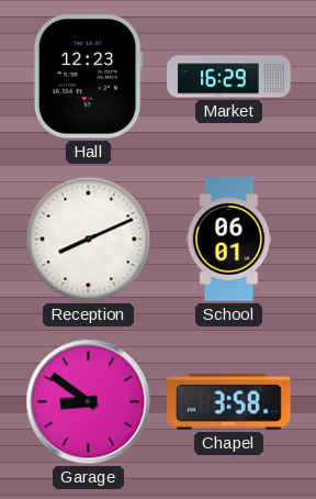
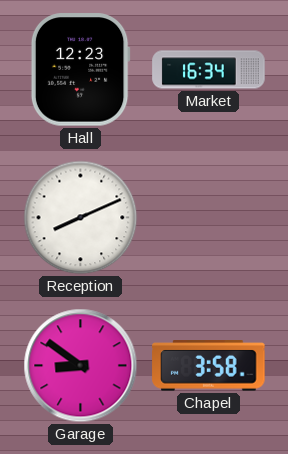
Market: 16:29 -> 16:34 (209, 70)
School: 06:01 -> none (229, 240)
